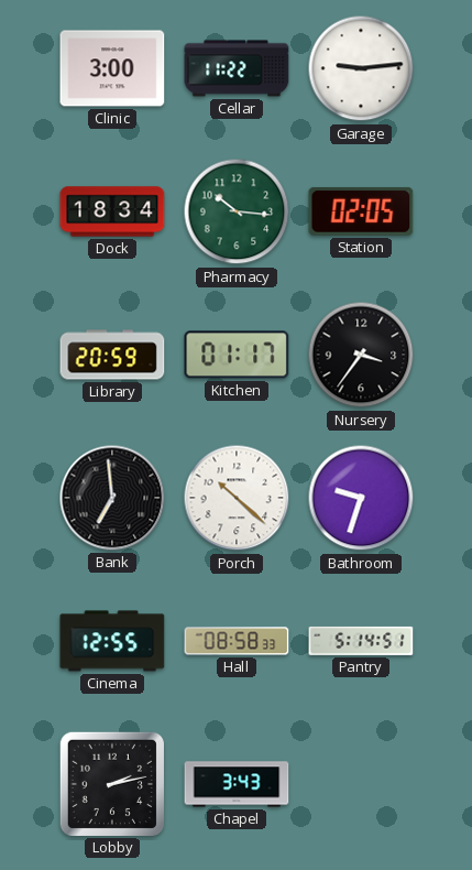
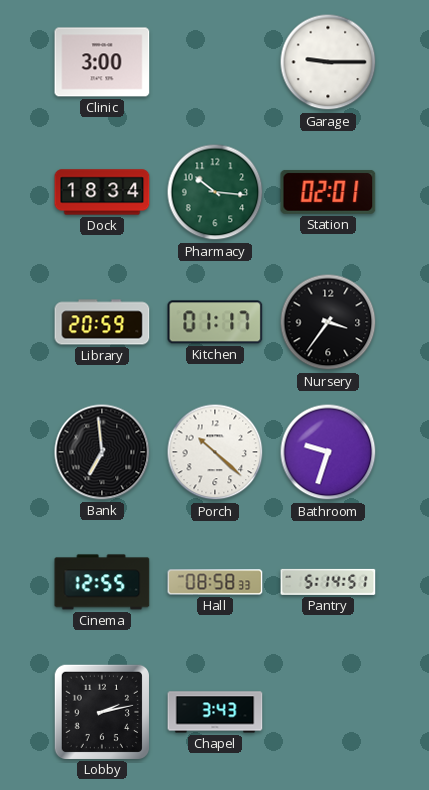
Cellar: 11:22 -> none (237, 68)
Garage: 9:14 -> 9:15 (328, 62)
Station: 02:05 -> 02:01 (328, 192)
